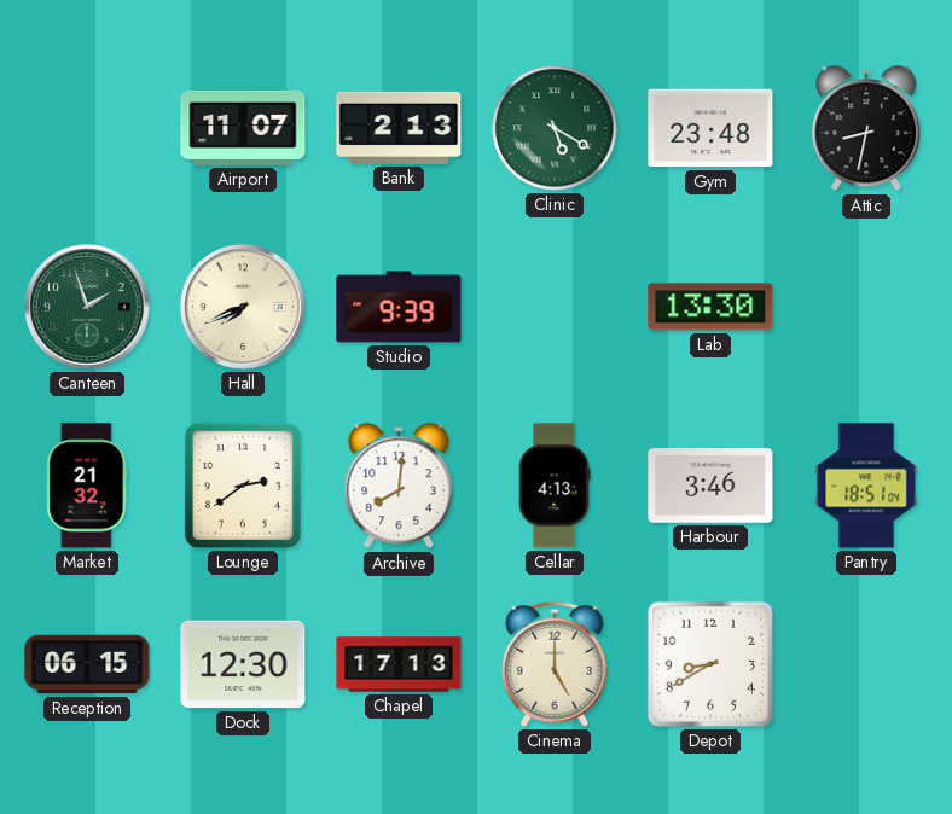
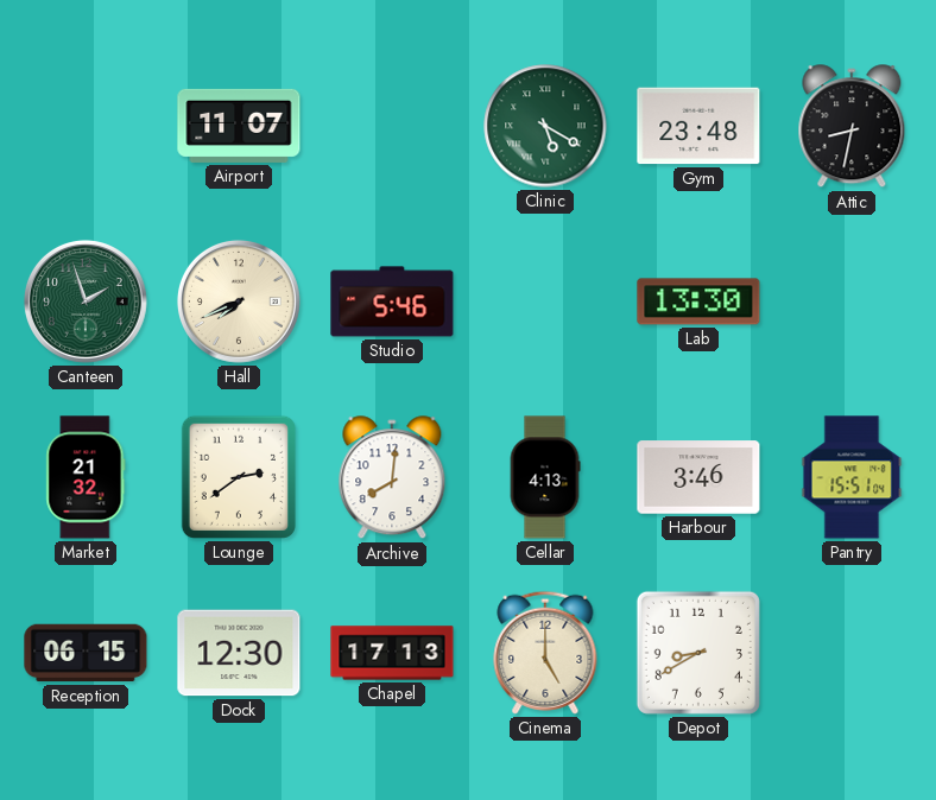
Bank: 2:13 -> none (399, 128)
Studio: 9:39 -> 5:46 (392, 301)
Pantry: 18:51 -> 15:51 (852, 477)
